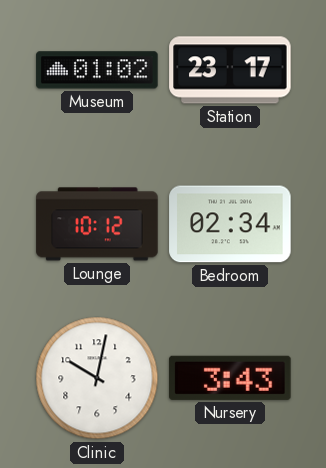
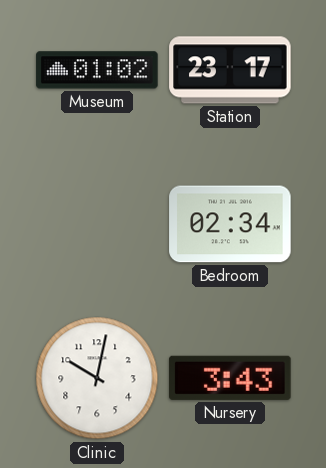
Lounge: 10:12 -> none (97, 224)
